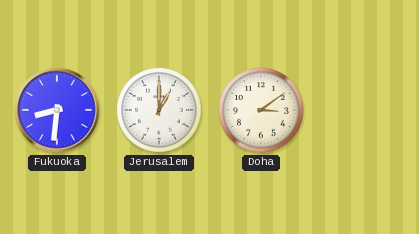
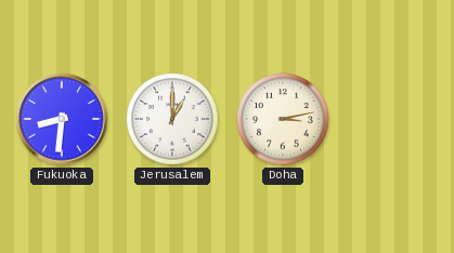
Doha: 3:09 -> 3:13 (283, 119)
